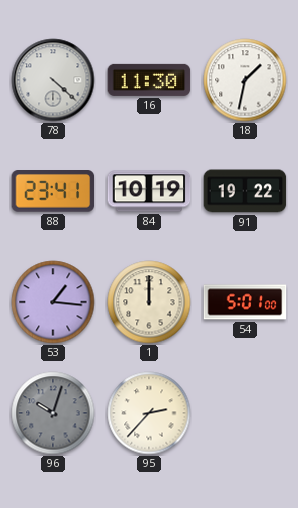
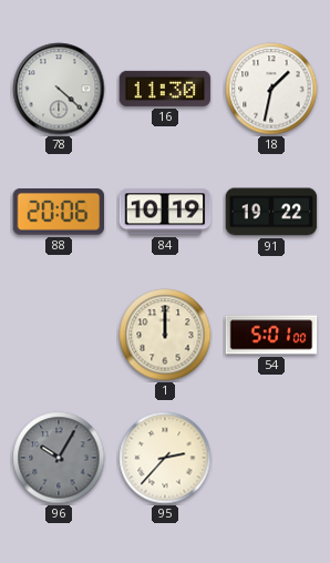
88: 23:41 -> 20:06 (59, 212)
53: 1:16 -> none (53, 302)
96: 10:03 -> 10:05 (59, 458)
